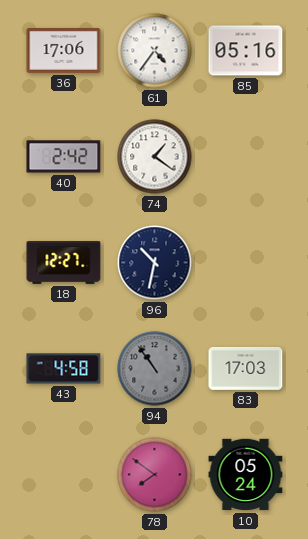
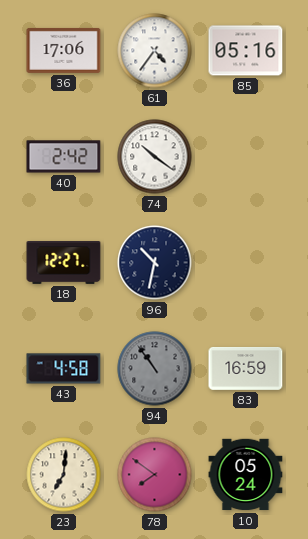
74: 1:21 -> 10:21 (155, 157)
83: 17:03 -> 16:59 (246, 368)
23: none -> 7:01 (64, 475)
